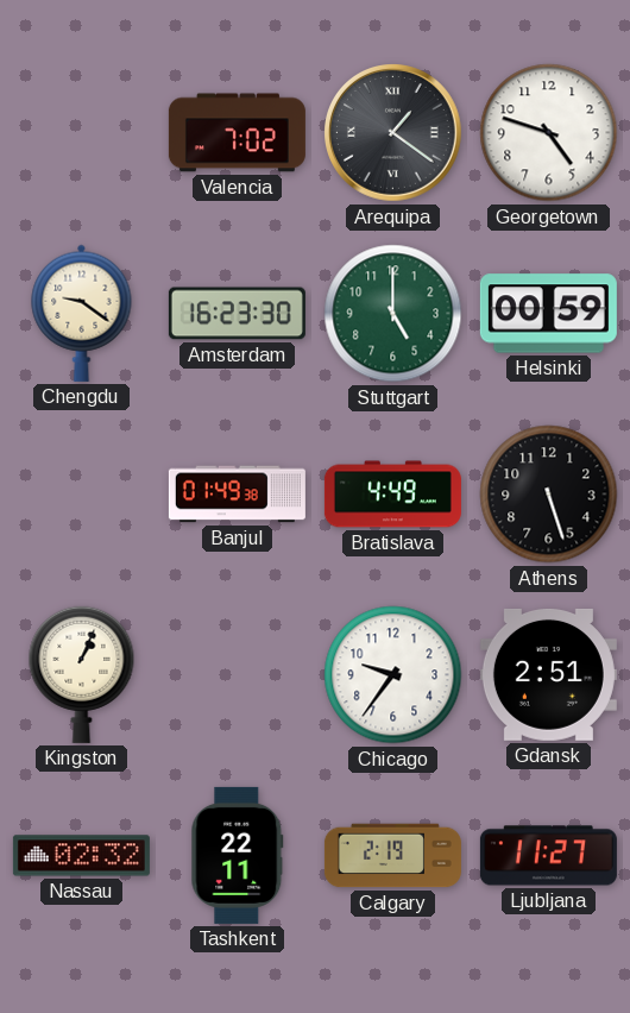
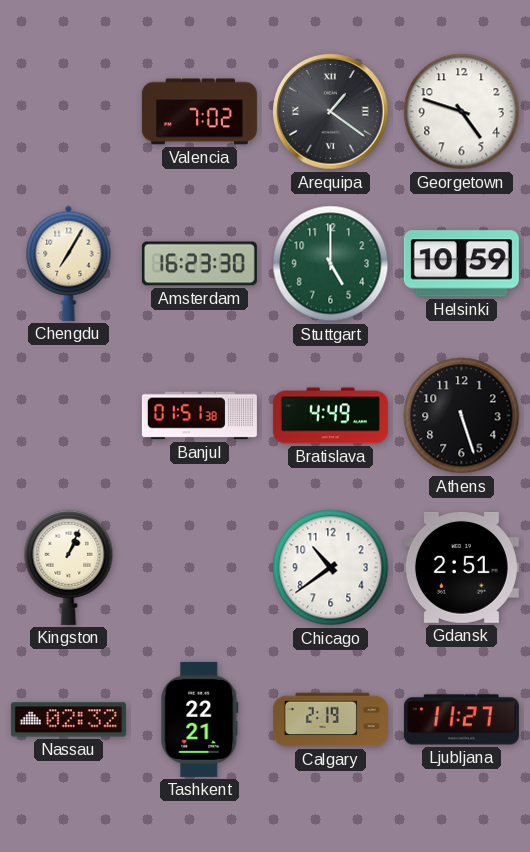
Chengdu: 9:21 -> 7:05 (69, 263)
Helsinki: 00:59 -> 10:59 (461, 264)
Banjul: 01:49 -> 01:51 (199, 416)
Chicago: 9:36 -> 10:39 (331, 568)
Tashkent: 22:11 -> 22:21 (200, 719)
